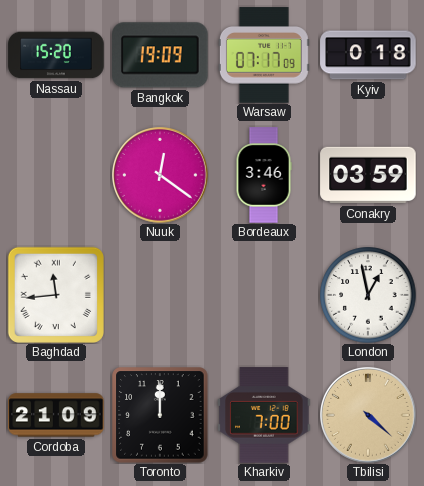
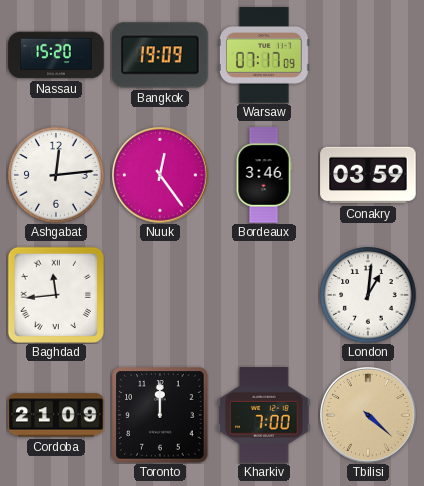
Kyiv: 0:18 -> none (368, 55)
Ashgabat: none -> 12:14 (56, 175)
Nuuk: 12:21 -> 12:24 (161, 176)
London: 12:58 -> 1:01 (368, 295)
